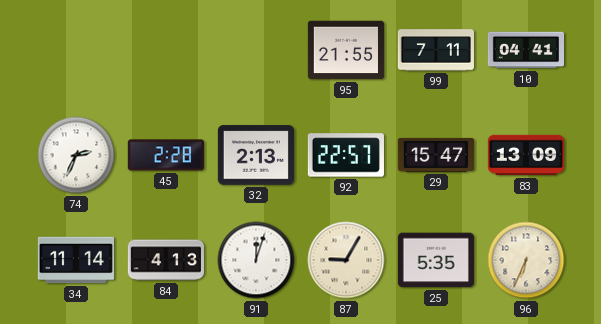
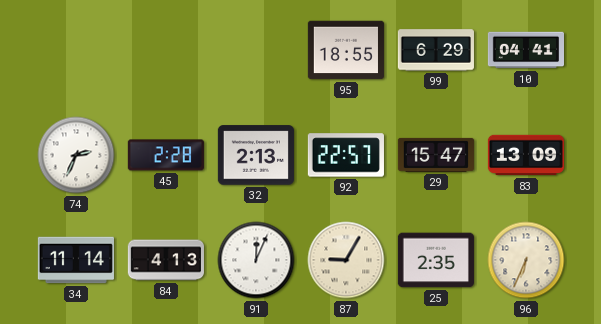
95: 21:55 -> 18:55 (346, 50)
99: 7:11 -> 6:29 (436, 50)
91: 12:03 -> 12:04 (256, 260)
25: 5:35 -> 2:35 (436, 260)
